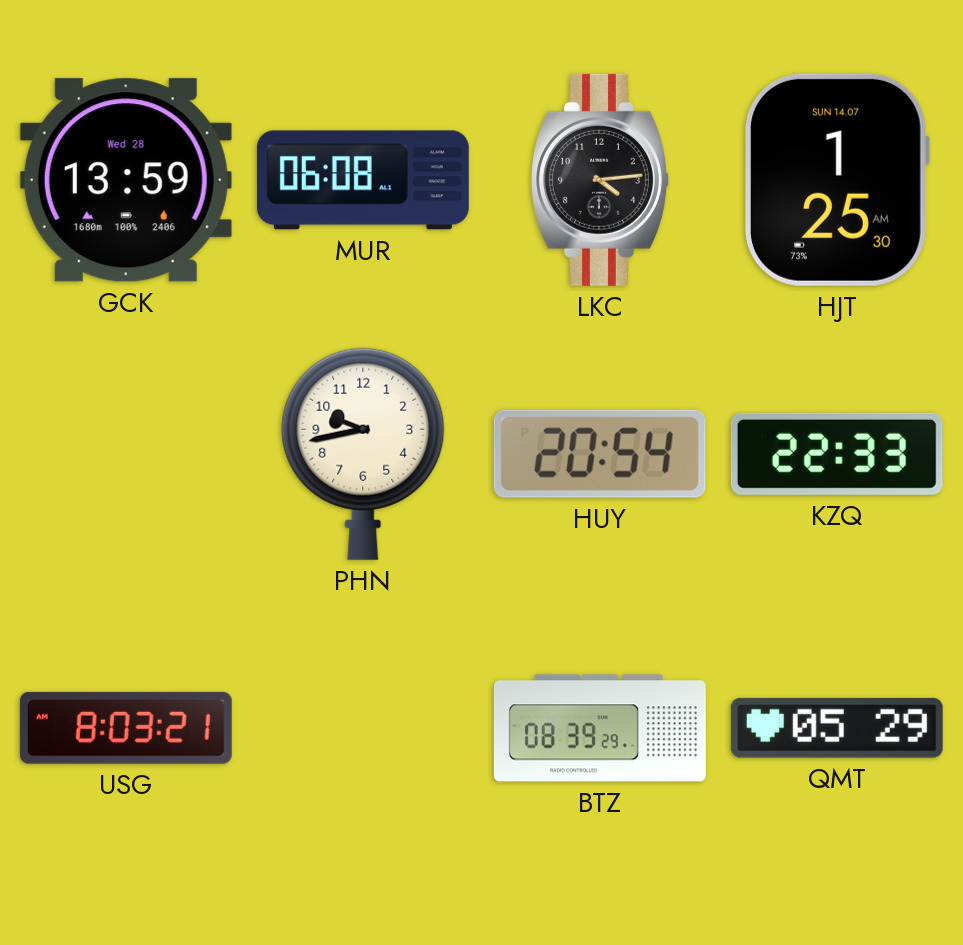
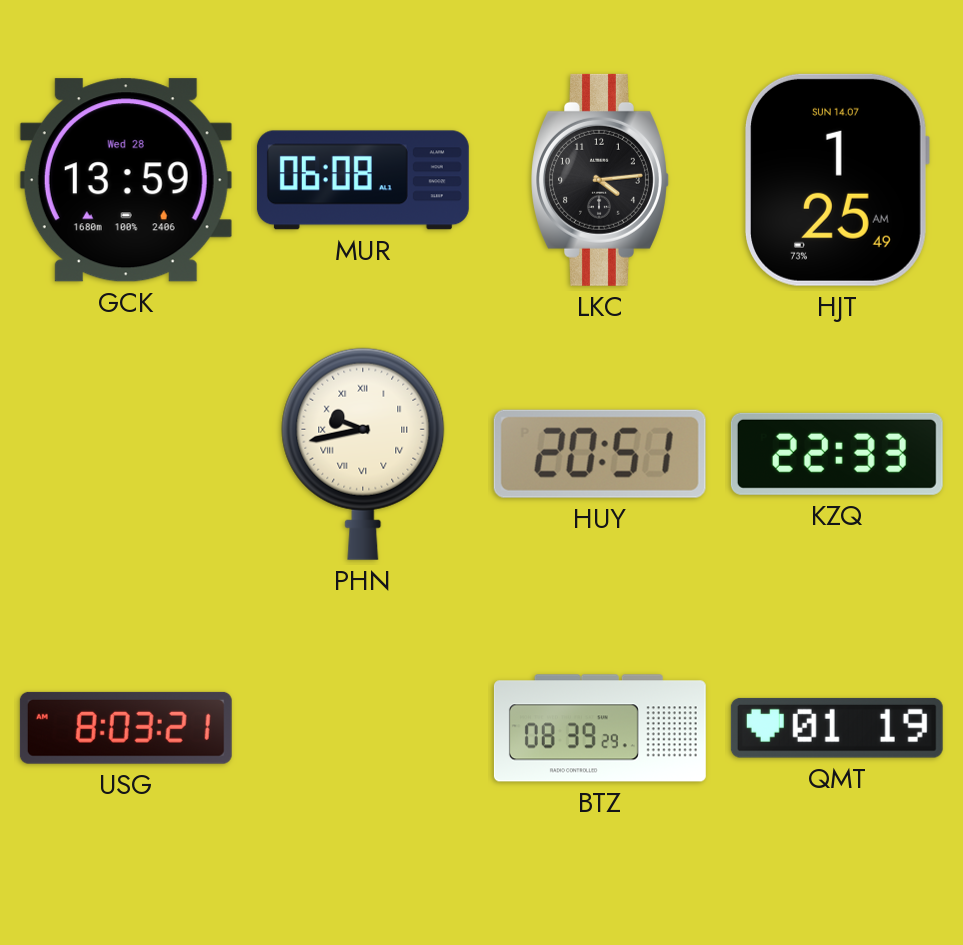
HJT: 1:25:30 AM -> 1:25:49 AM (837, 180)
PHN numerals: Arabic -> Roman (363, 454)
HUY: 20:54 -> 20:51 (600, 454)
QMT: 05:29 -> 01:19 (837, 728)
